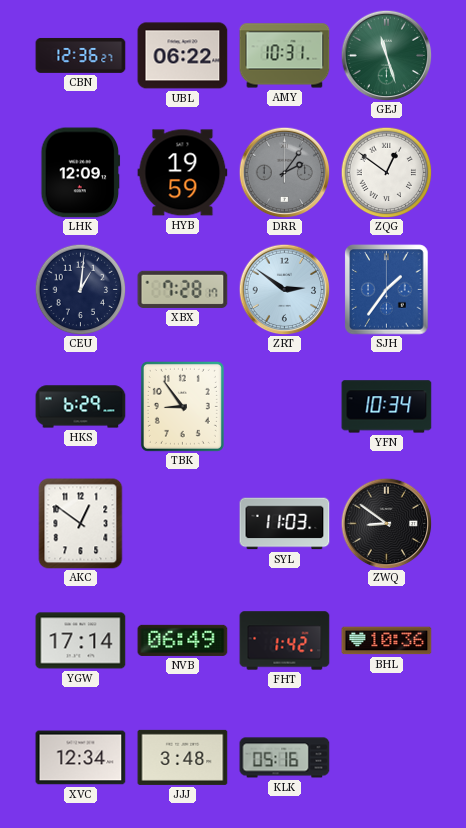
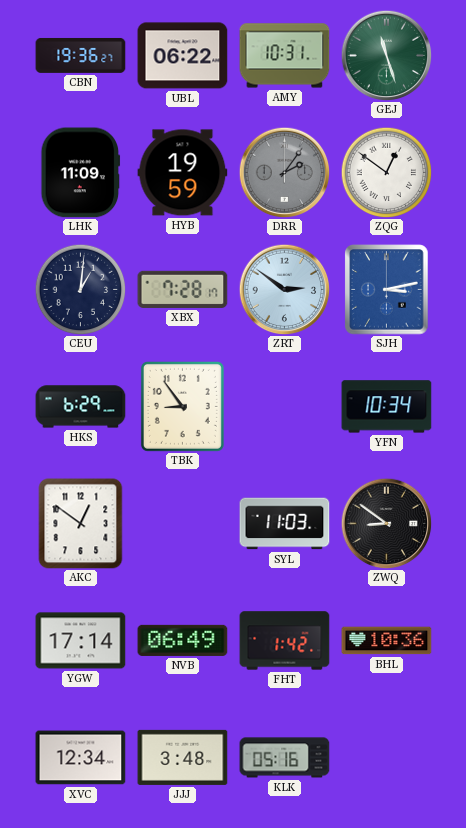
CBN: 12:36 -> 19:36 (81, 55)
LHK: 12:09 -> 11:09 (81, 173)
SJH: 1:36 -> 3:13 (387, 290)
